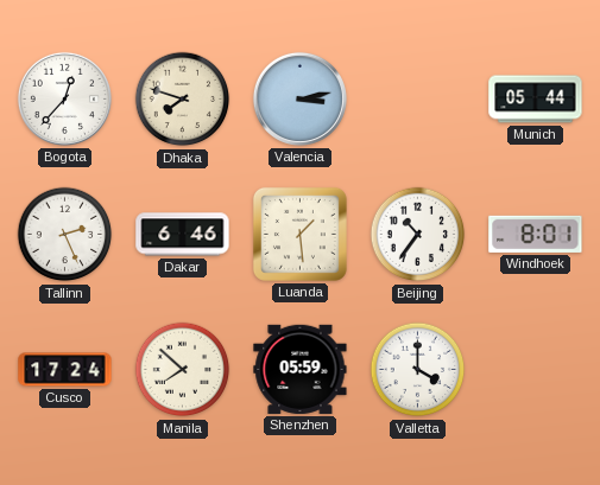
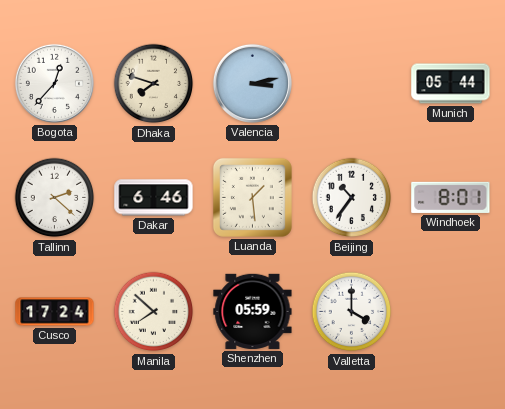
Tallinn: 2:26 -> 2:22 (55, 198)
